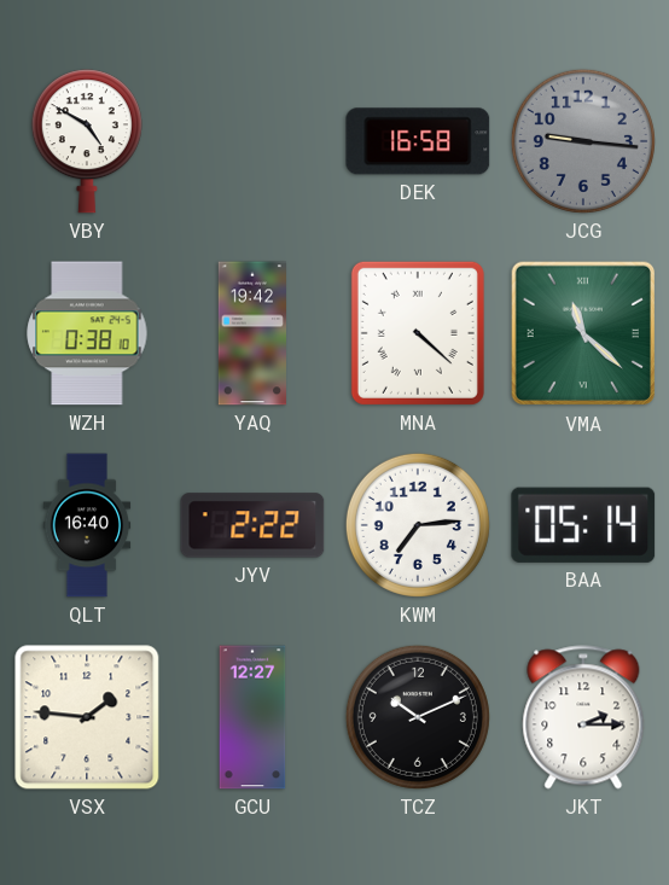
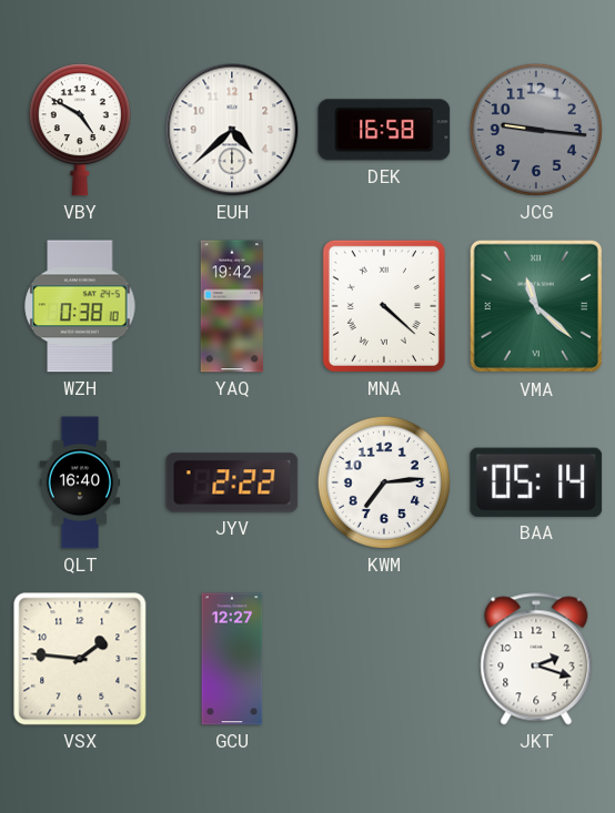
EUH: none -> 4:38 (232, 130)
TCZ: 10:11 -> none (418, 717)
JKT: 2:15 -> 2:18 (536, 659)
